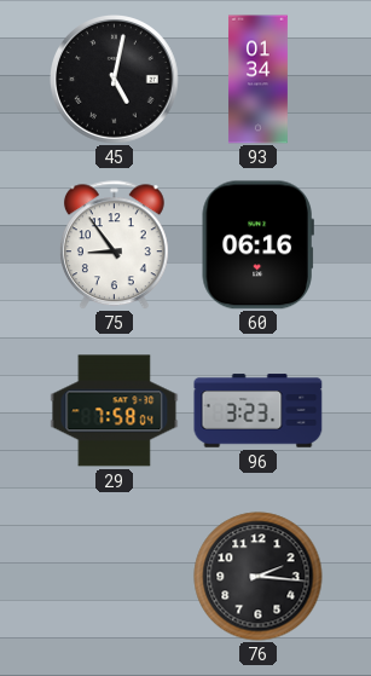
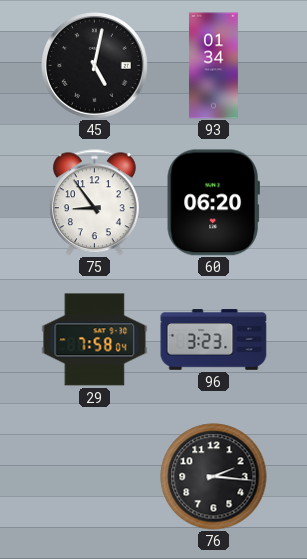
60: 06:16 -> 06:20 (213, 203)
